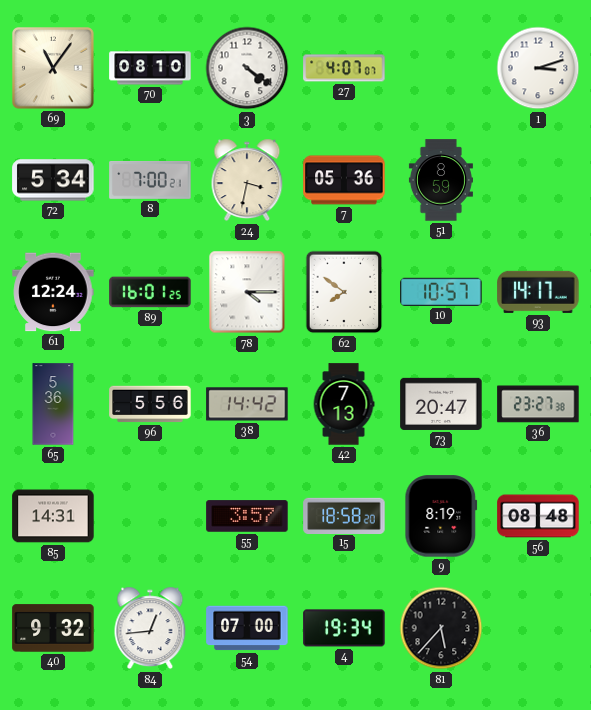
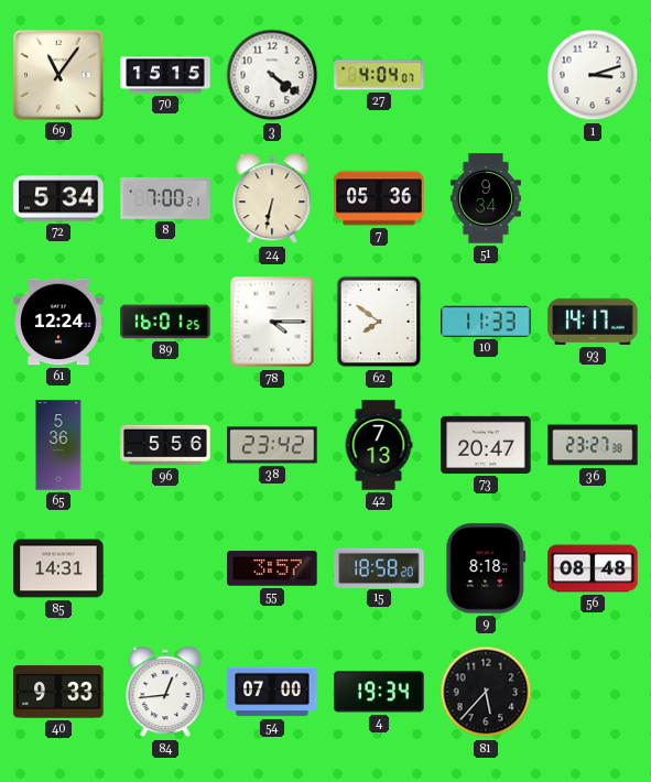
70: 08:10 -> 15:15 (165, 75)
27: 4:07 -> 4:04 (379, 75)
24: 3:32 -> 6:32 (272, 198)
51: 8:59 -> 9:34 (486, 198)
10: 10:57 -> 11:33 (486, 322)
38: 14:42 -> 23:42 (272, 445)
9: 8:19 -> 8:18 (486, 568)
40: 9:32 -> 9:33 (58, 692)
